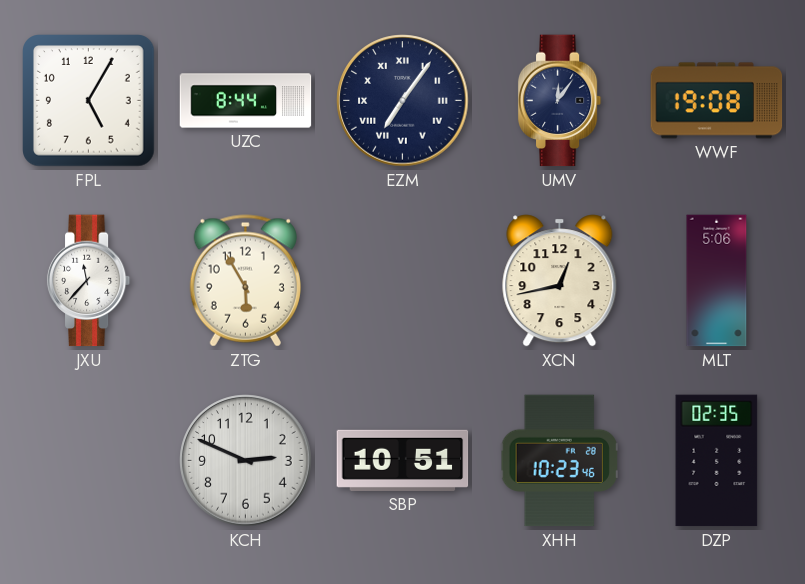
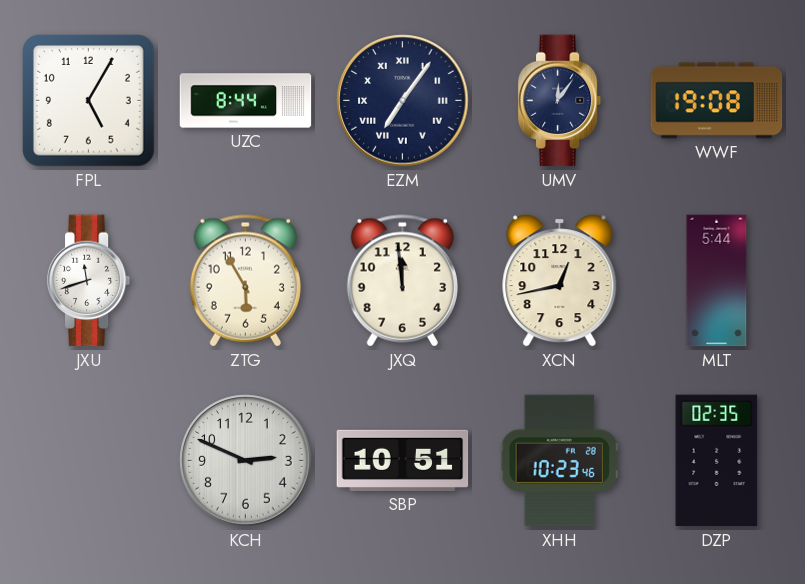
JXU: 11:37 -> 11:42 (89, 281)
JXQ: none -> 11:59 (402, 281)
MLT: 5:06 -> 5:44 (717, 281)
